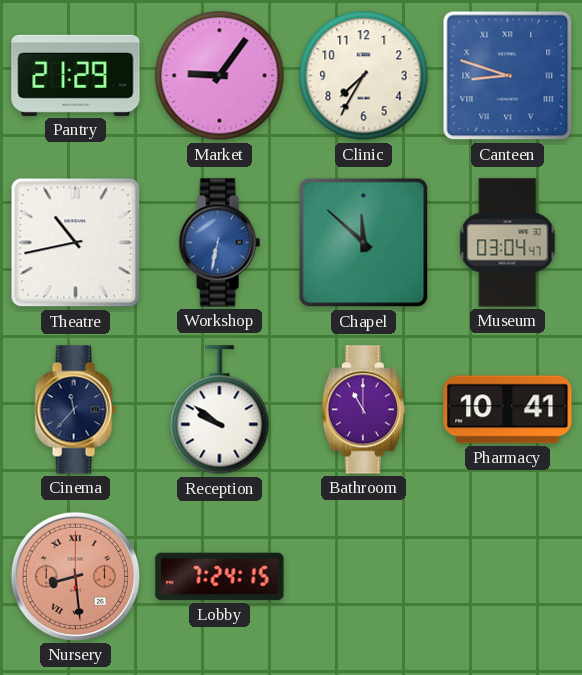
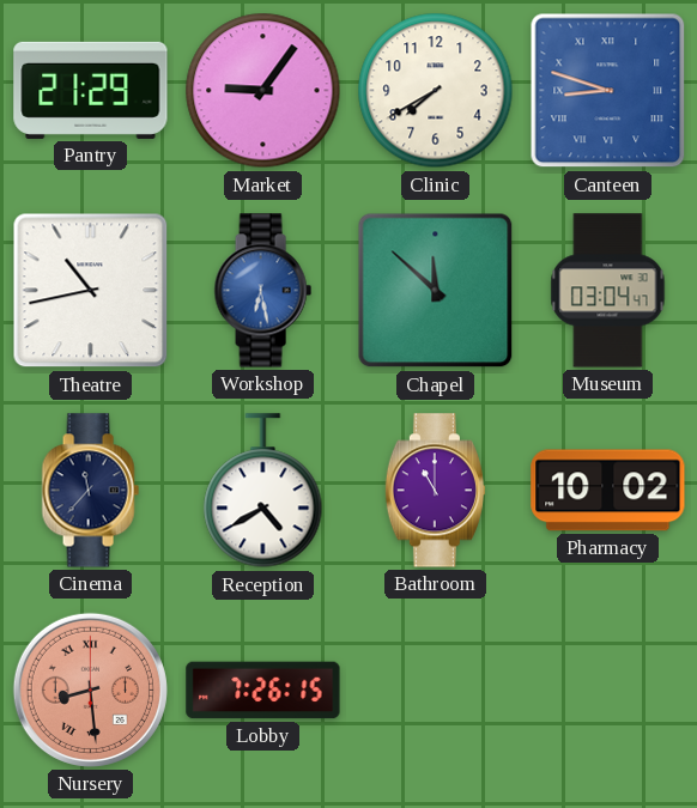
Clinic: 7:35 -> 7:40 (436, 91)
Workshop: 6:32 -> 6:28 (262, 291)
Reception: 9:51 -> 4:40 (263, 491)
Pharmacy: 10:41 -> 10:02 (608, 491)
Lobby: 7:24 -> 7:26 (263, 691)
